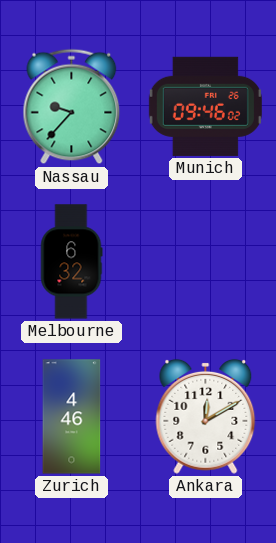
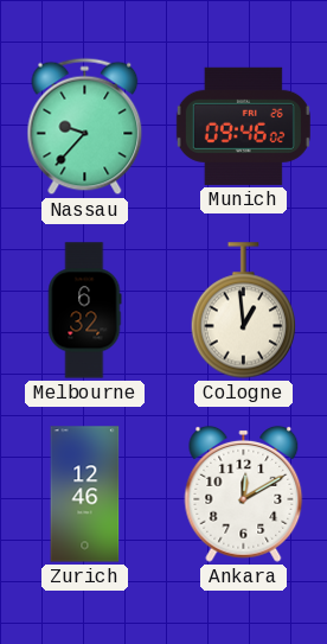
Cologne: none -> 12:59 (244, 311)
Zurich: 4:46 -> 12:46 (85, 495)
